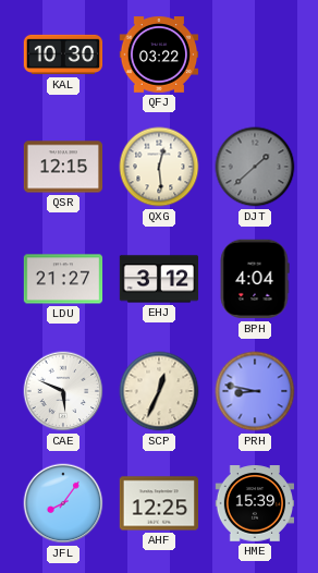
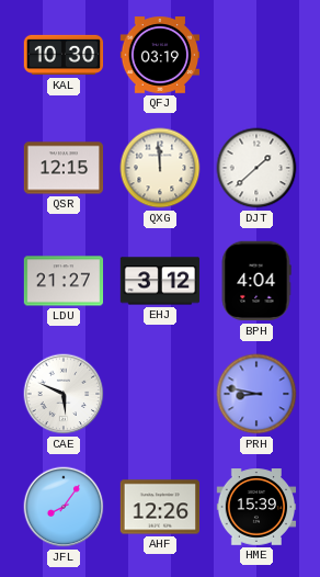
QFJ: 03:22 -> 03:19 (160, 55)
QXG: 12:29 -> 11:59 (160, 168)
DJT dial: grey -> white (256, 168)
SCP: 12:34 -> none (159, 391)
AHF: 12:25 -> 12:26 (160, 507)
